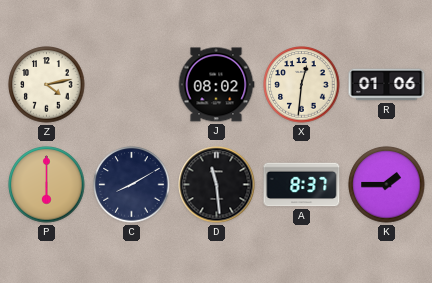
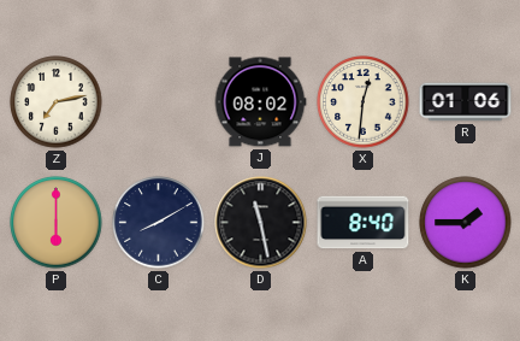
Z: 4:13 -> 7:13 (57, 102)
D: 11:29 -> 11:28 (261, 223)
A: 8:37 -> 8:40 (364, 223)
